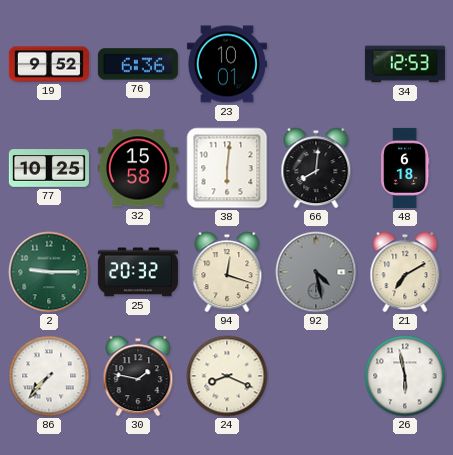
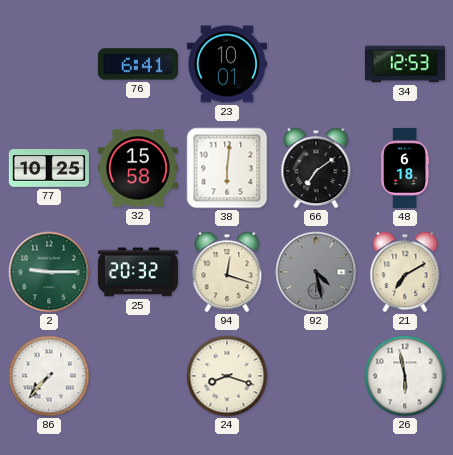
19: 9:52 -> none (49, 64)
76: 6:36 -> 6:41 (138, 64)
66: 8:01 -> 7:09 (316, 168)
30: 1:47 -> none (138, 376)
24: 8:19 -> 8:18 (227, 376)
